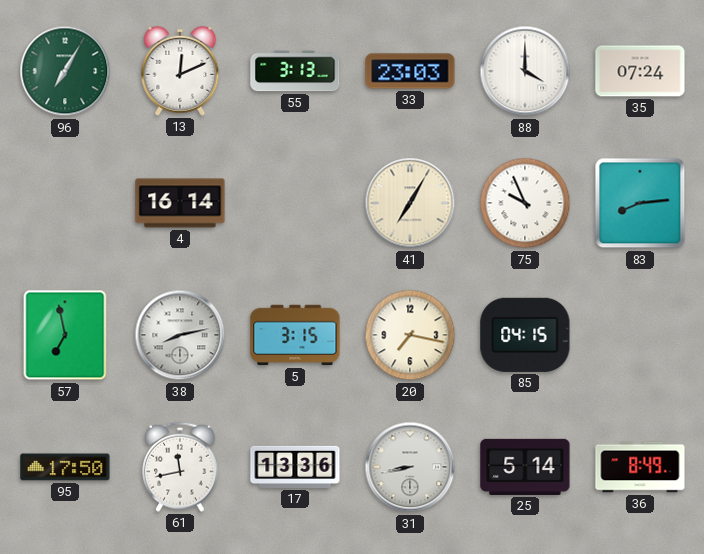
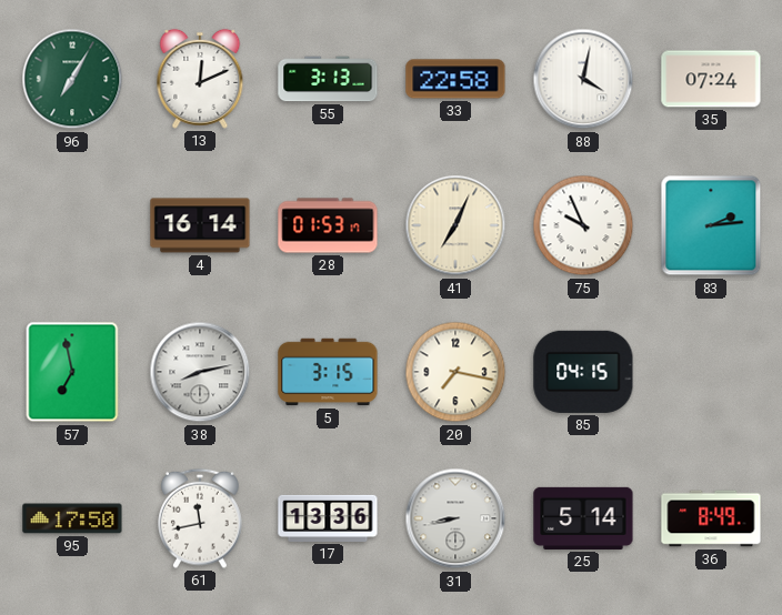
33: 23:03 -> 22:58 (455, 79)
88: 4:00 -> 4:02 (583, 79)
28: none -> 01:53 (328, 225)
41: 7:05 -> 7:04 (455, 225)
83: 8:14 -> 2:14 (711, 225)
